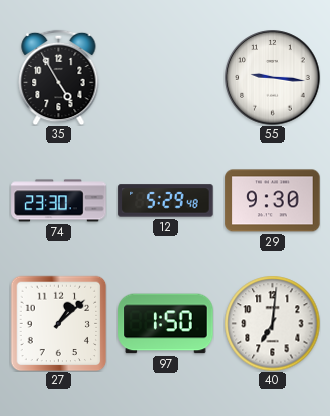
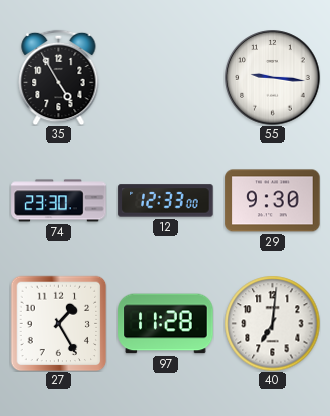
12: 5:29 -> 12:33 (166, 201)
27: 1:08 -> 1:25 (58, 323)
97: 1:50 -> 11:28 (166, 324)
